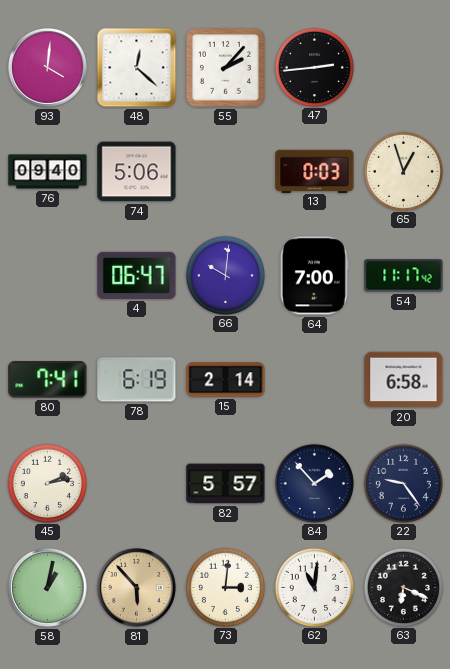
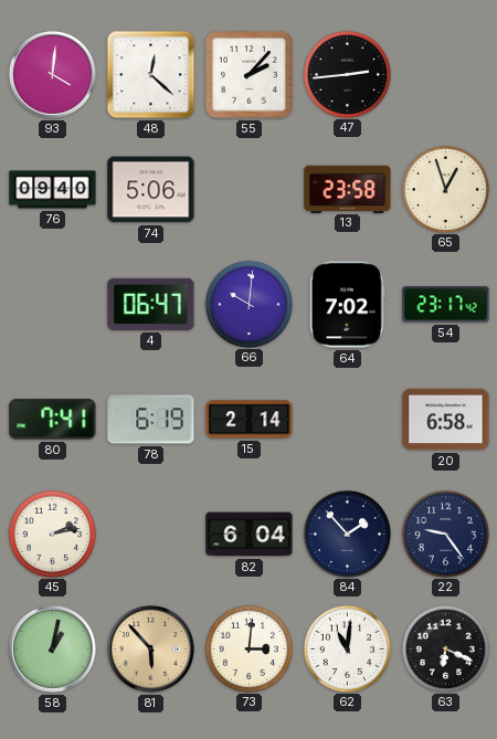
13: 0:03 -> 23:58 (348, 189)
64: 7:00 -> 7:02 (347, 305)
54: 11:17 -> 23:17 (446, 305)
82: 5:57 -> 6:04 (250, 535)
